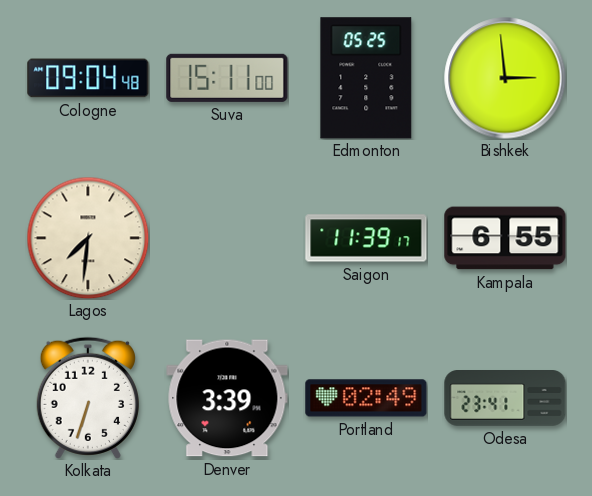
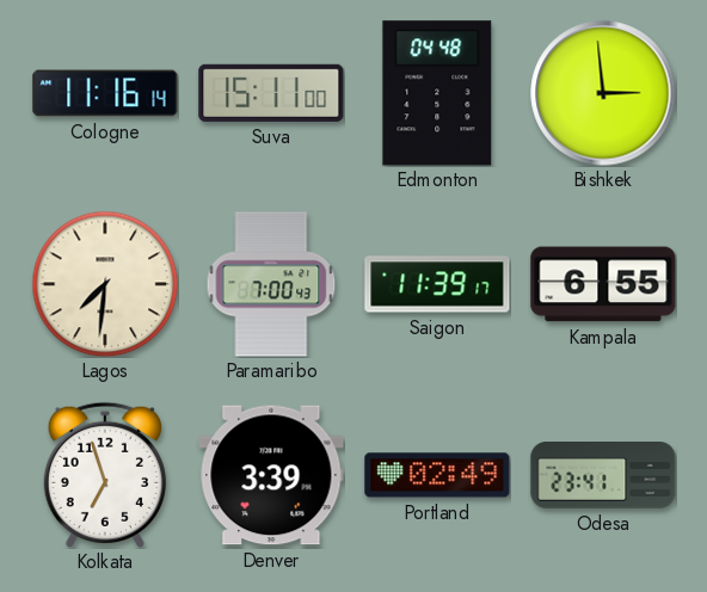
Cologne: 09:04 -> 11:16 (105, 93)
Edmonton: 05:25 -> 04:48 (437, 93)
Paramaribo: none -> 7:00 (271, 284)
Kolkata: 6:33 -> 6:57 (105, 475)
